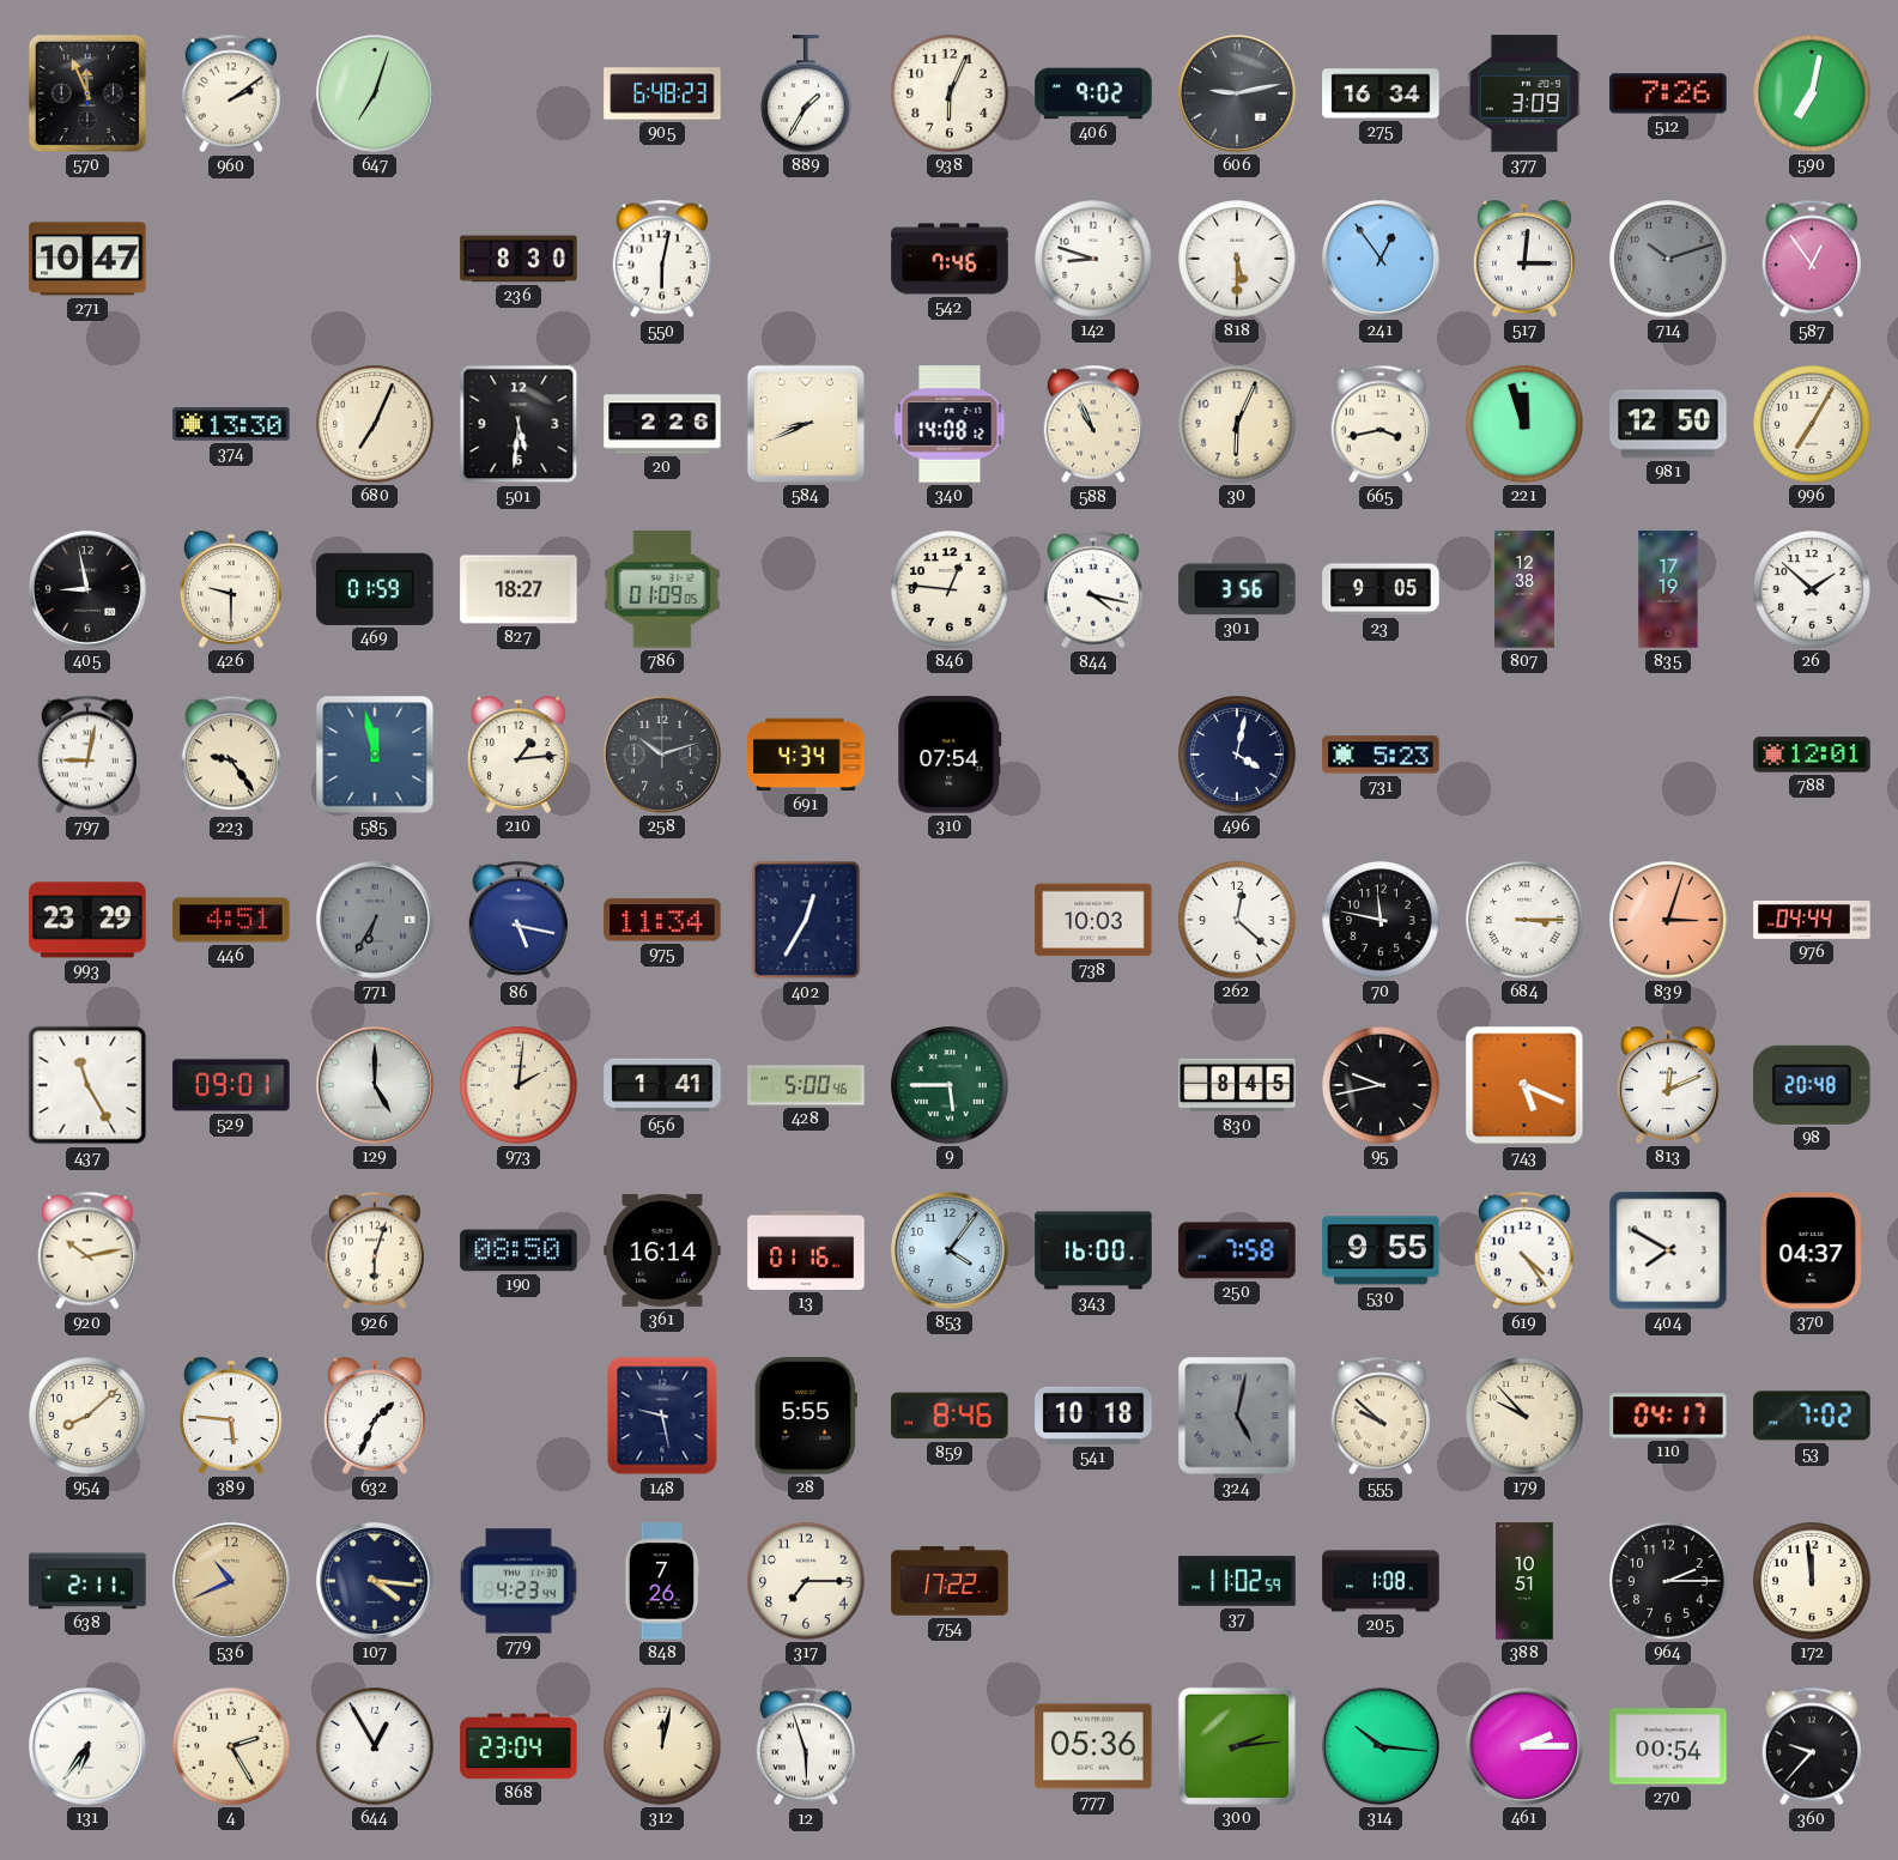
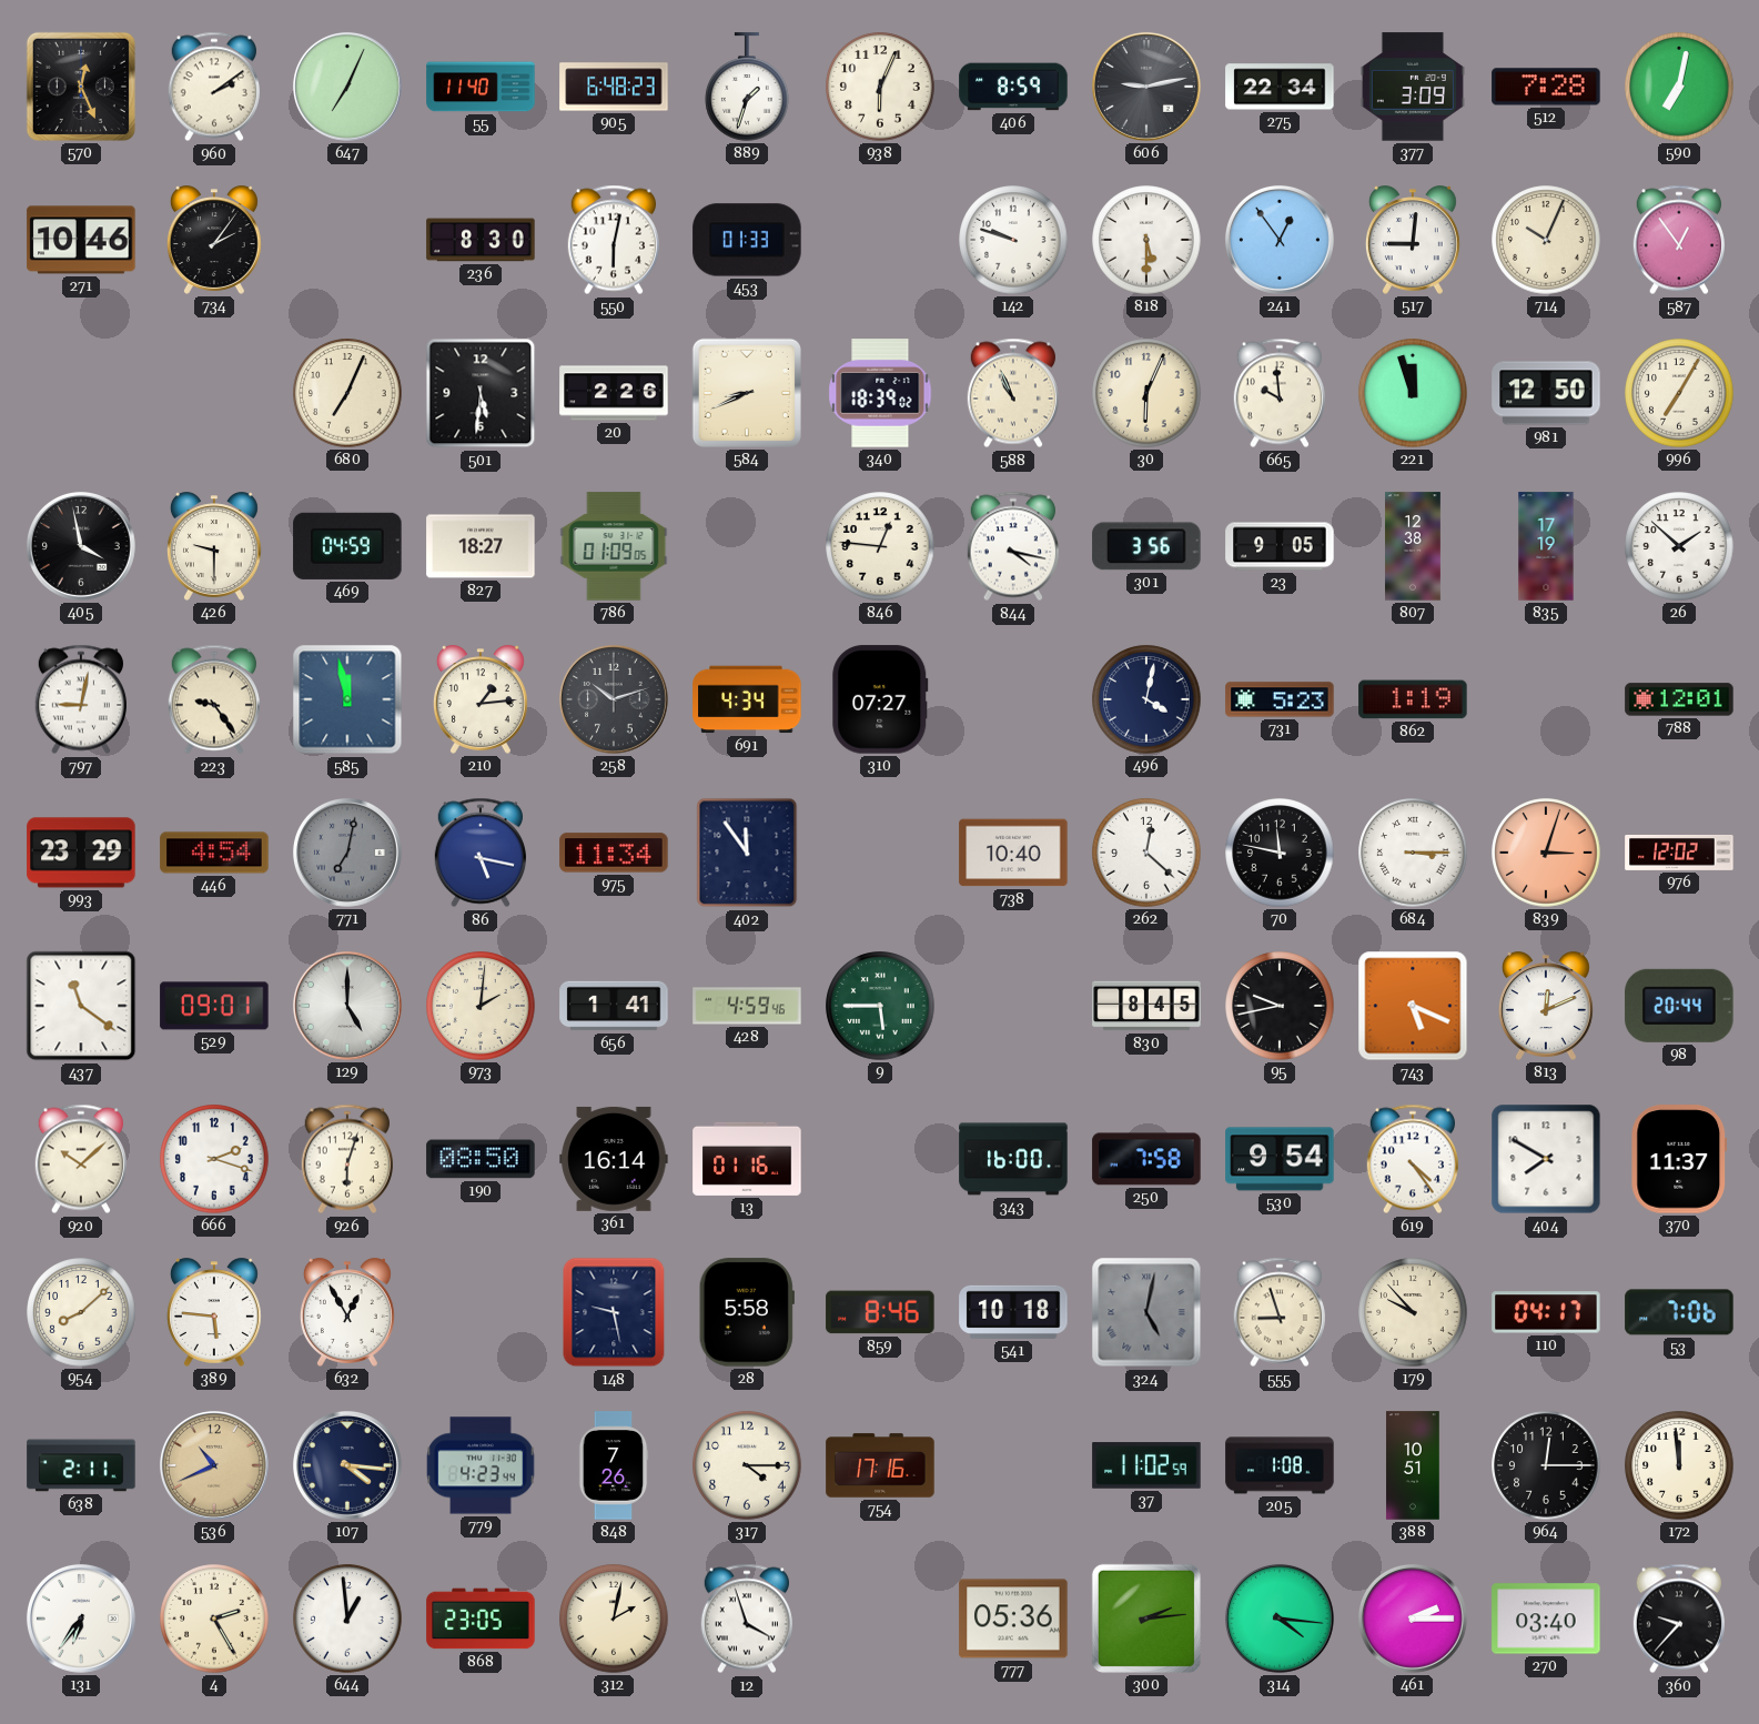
570: 11:56 -> 12:26 (81, 87)
647: 7:03 -> 7:04 (347, 87)
55: none -> 11:40 (481, 87)
889: 1:35 -> 1:33 (747, 87)
406: 9:02 -> 8:59 (1013, 87)
275: 16:34 -> 22:34 (1280, 87)
512: 7:26 -> 7:28 (1546, 87)
271: 10:47 -> 10:46 (81, 240)
734: none -> 2:06 (214, 240)
453: none -> 01:33 (747, 240)
542: 7:46 -> none (950, 259)
142: 8:48 -> 9:48 (1013, 240)
517: 3:01 -> 9:01 (1413, 240)
714: 10:12 -> 10:04 (1546, 240)
714 dial: grey -> cream (1546, 240)
374: 13:30 -> none (231, 424)
340: 14:08 -> 18:39 (880, 393)
665: 3:43 -> 9:59 (1280, 393)
405: 8:58 -> 3:58 (81, 546)
469: 01:59 -> 04:59 (347, 546)
310: 07:54 -> 07:27 (880, 699)
862: none -> 1:19 (1413, 699)
446: 4:51 -> 4:54 (214, 853)
771: 6:35 -> 7:02 (347, 853)
402: 12:35 -> 11:54 (747, 853)
738: 10:03 -> 10:40 (1013, 853)
976: 04:44 -> 12:02 (1679, 853)
437: 11:25 -> 11:21 (81, 1006)
428: 5:00 -> 4:59 (747, 1006)
98: 20:48 -> 20:44 (1679, 1006)
920: 10:13 -> 10:08 (81, 1159)
666: none -> 2:18 (214, 1159)
853: 4:06 -> none (950, 1250)
530: 9:55 -> 9:54 (1280, 1159)
370: 04:37 -> 11:37 (1679, 1159)
632: 1:34 -> 12:55 (347, 1312)
28: 5:55 -> 5:58 (747, 1312)
555: 9:52 -> 8:57 (1280, 1312)
53: 7:02 -> 7:06 (1679, 1312)
317: 7:15 -> 4:15 (747, 1465)
754: 17:22 -> 17:16 (880, 1465)
964: 2:15 -> 12:15 (1546, 1465)
644: 12:55 -> 12:59 (347, 1619)
868: 23:04 -> 23:05 (481, 1619)
312: 12:02 -> 2:02 (614, 1619)
12: 5:57 -> 3:57 (747, 1619)
314: 10:16 -> 4:16 (1280, 1619)
270: 00:54 -> 03:40 (1546, 1619)
